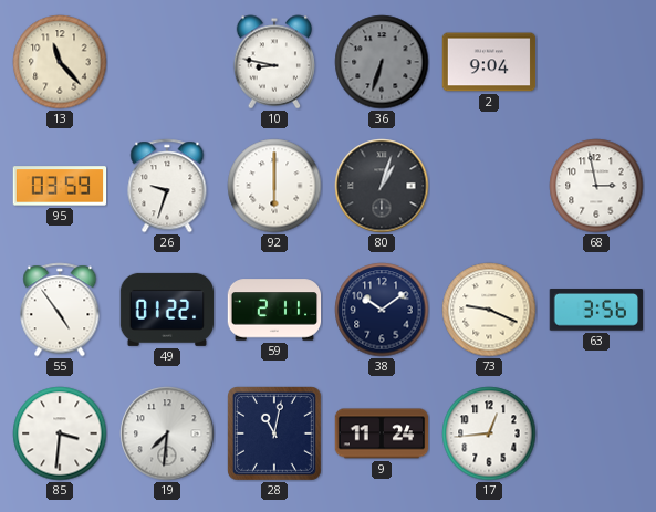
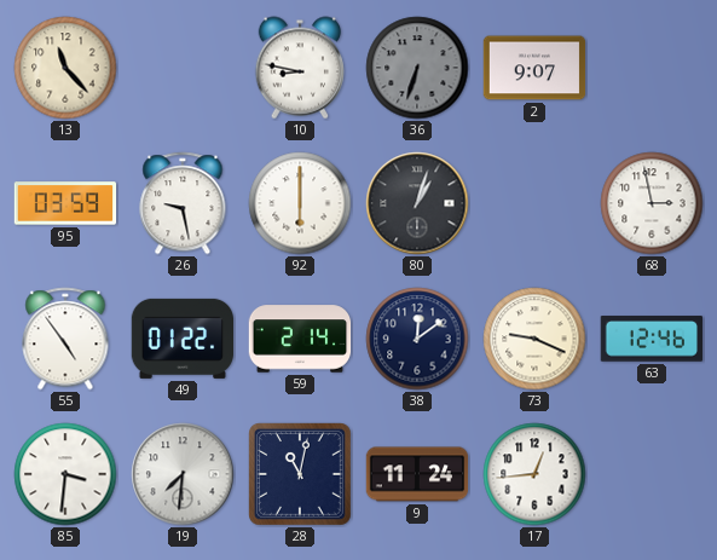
2: 9:04 -> 9:07 (534, 68)
26: 9:33 -> 9:28 (183, 203)
59: 2:11 -> 2:14 (300, 339)
38: 10:09 -> 12:09 (417, 339)
63: 3:56 -> 12:46 (650, 339)
